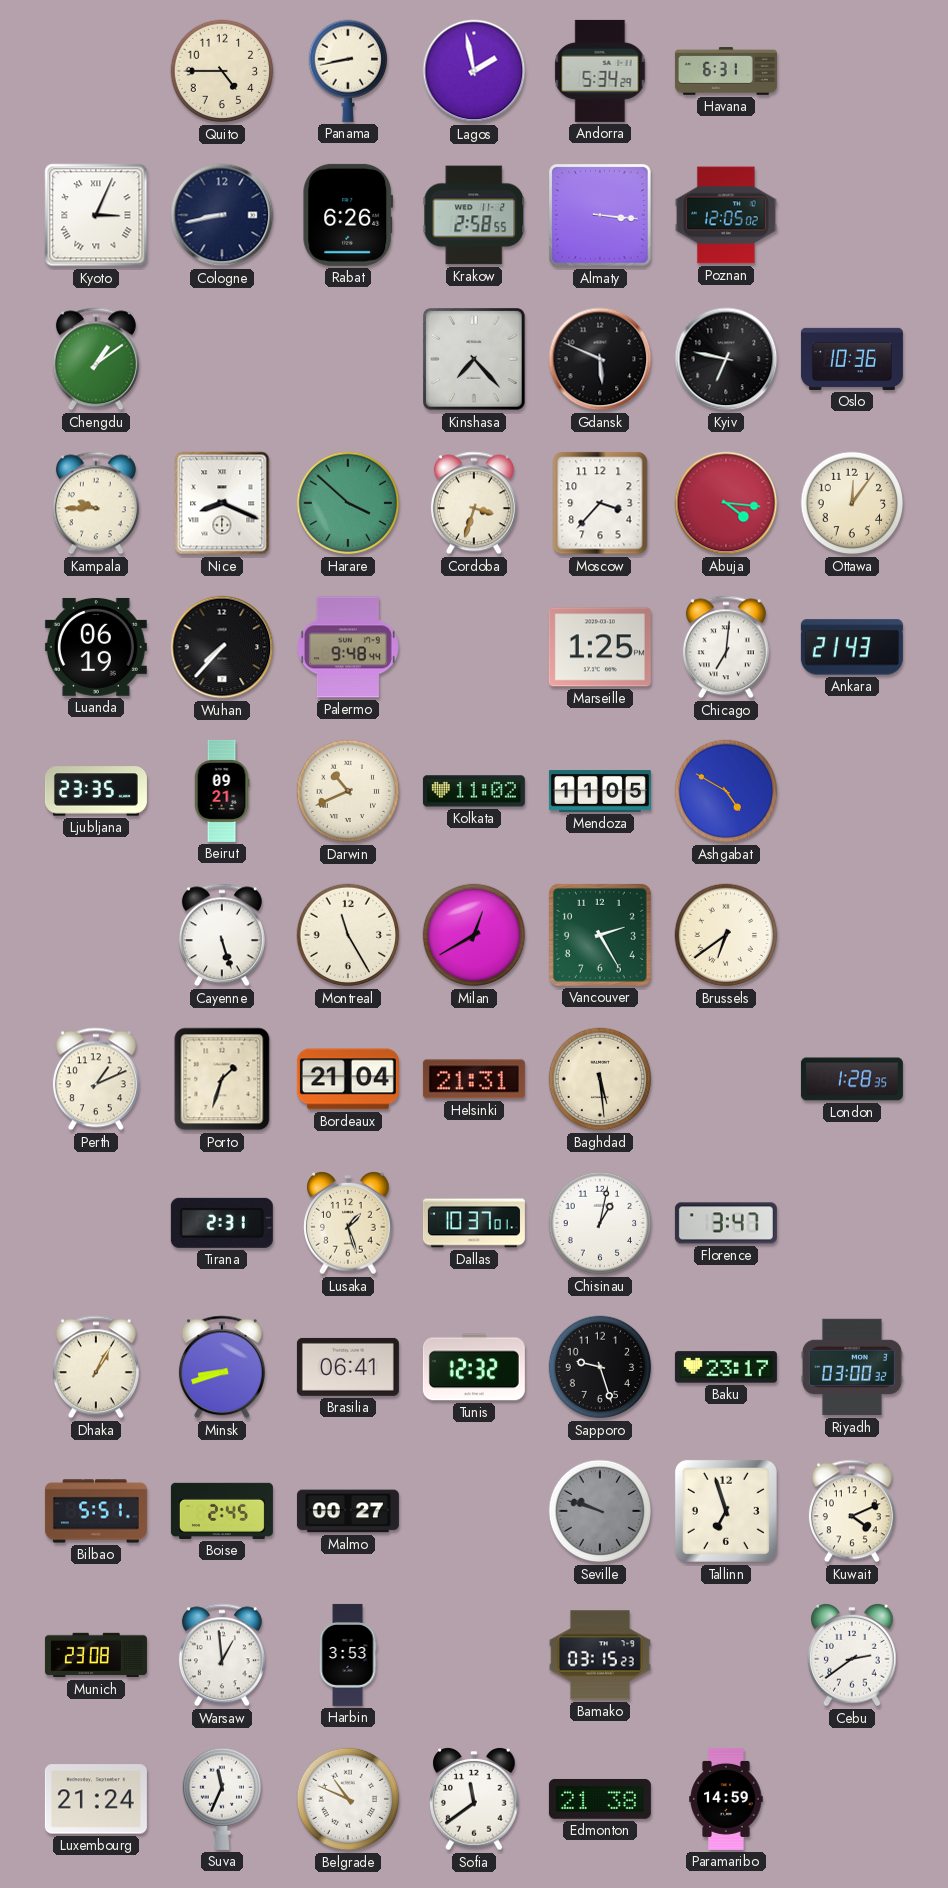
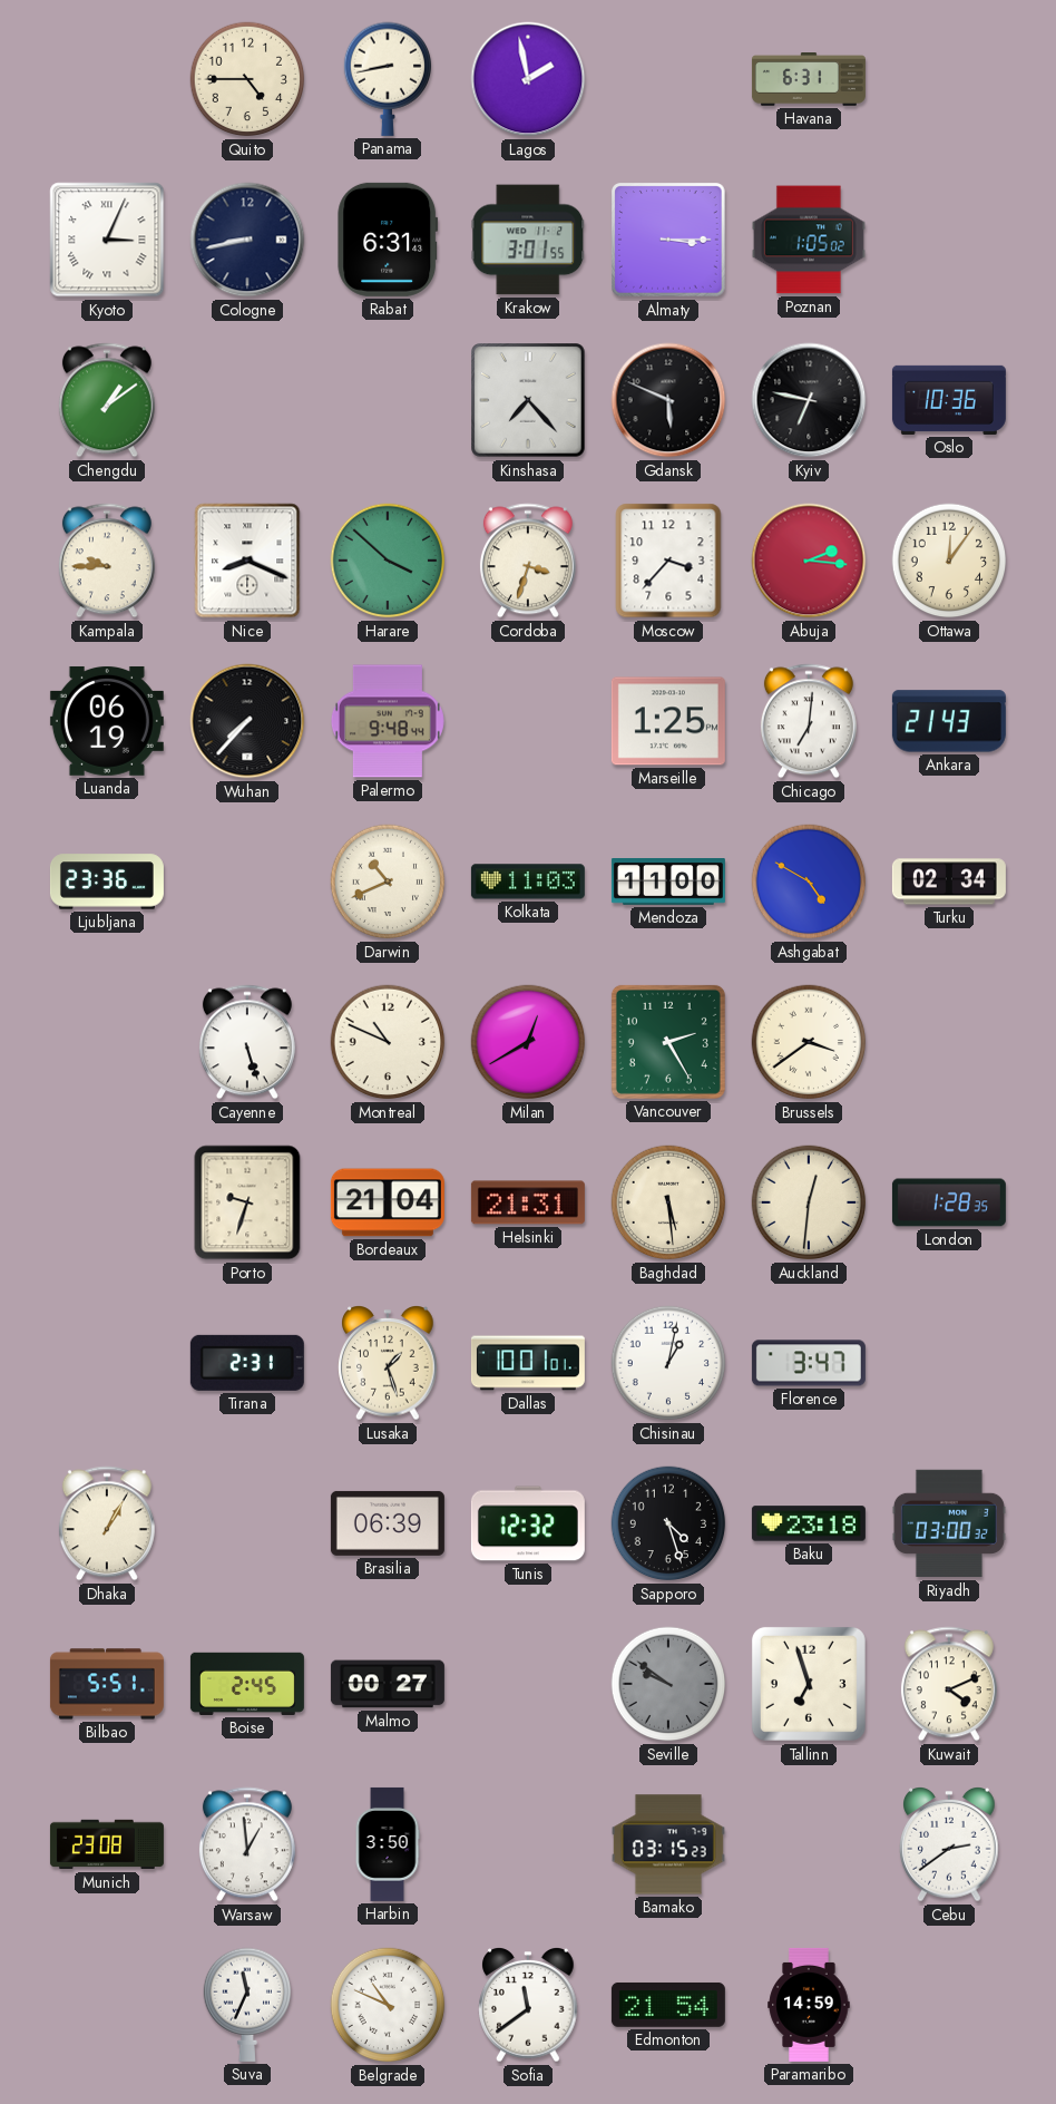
Andorra: 5:34 -> none (600, 71)
Rabat: 6:26 -> 6:31 (388, 240)
Krakow: 2:58 -> 3:01 (528, 240)
Almaty: 3:16 -> 3:15 (668, 240)
Poznan: 12:05 -> 1:05 (809, 240)
Abuja: 4:16 -> 2:16 (809, 561)
Ljubljana: 23:35 -> 23:36 (107, 881)
Beirut: 09:21 -> none (222, 791)
Kolkata: 11:02 -> 11:03 (528, 881)
Mendoza: 11:05 -> 11:00 (668, 883)
Turku: none -> 02:34 (949, 881)
Montreal: 11:25 -> 10:49 (388, 1042)
Brussels: 6:39 -> 3:39 (809, 1042)
Perth: 1:11 -> none (96, 1079)
Porto: 1:33 -> 9:33 (247, 1202)
Auckland: none -> 12:31 (809, 1202)
Dallas: 10:37 -> 10:01 (528, 1363)
Minsk: 8:42 -> none (222, 1367)
Brasilia: 06:41 -> 06:39 (388, 1523)
Sapporo: 9:27 -> 4:27 (668, 1523)
Baku: 23:17 -> 23:18 (809, 1523)
Seville: 9:48 -> 9:51 (668, 1684)
Harbin: 3:53 -> 3:50 (388, 1844)
Luxembourg: 21:24 -> none (96, 1799)
Edmonton: 21:38 -> 21:54 (668, 2005)
